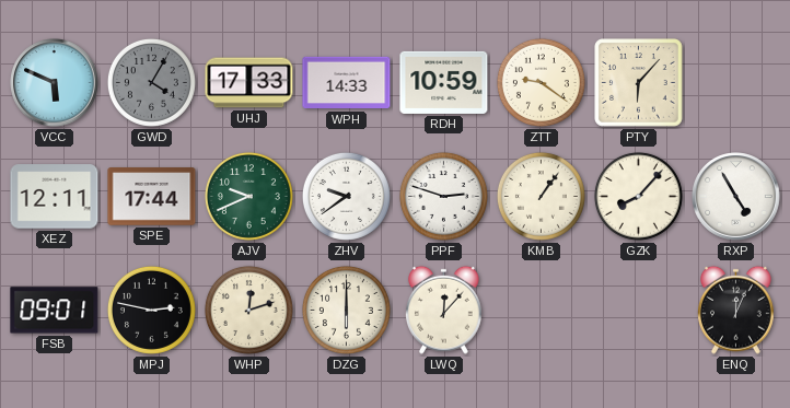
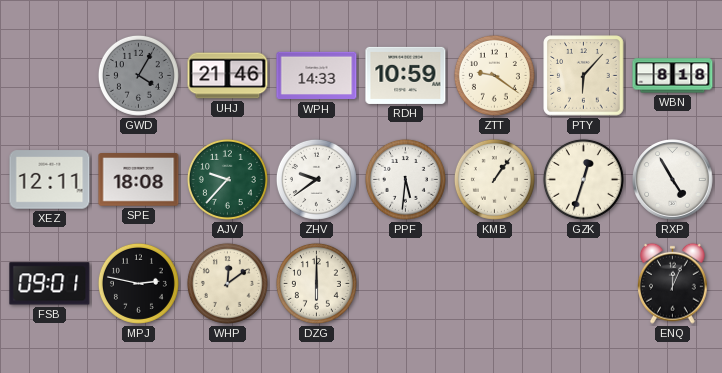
VCC: 5:49 -> none (55, 83)
UHJ: 17:33 -> 21:46 (228, 76)
WBN: none -> 8:18 (673, 76)
SPE: 17:44 -> 18:08 (139, 180)
AJV: 9:41 -> 9:37 (227, 179)
PPF: 2:48 -> 5:31 (405, 179)
GZK: 8:07 -> 12:33 (583, 179)
WHP: 12:12 -> 12:09 (227, 283)
LWQ: 12:07 -> none (444, 310)
